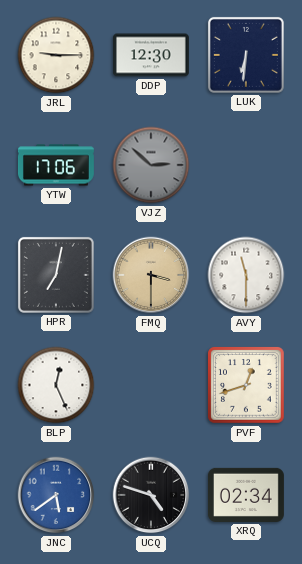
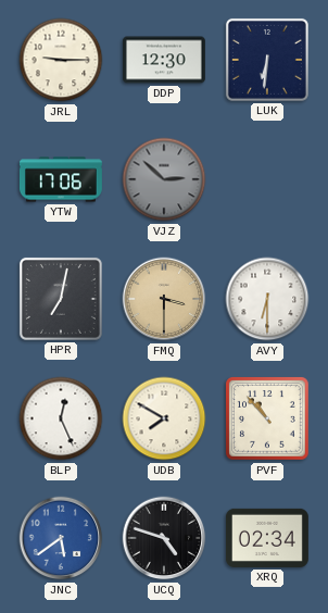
AVY: 11:30 -> 6:30 (267, 299)
UDB: none -> 7:50 (164, 418)
PVF: 12:42 -> 10:53 (268, 420)
